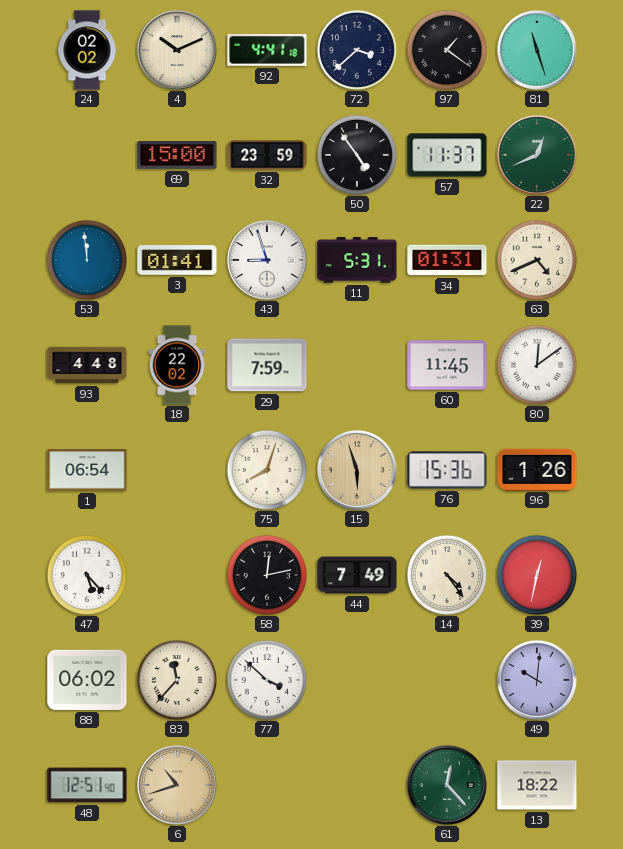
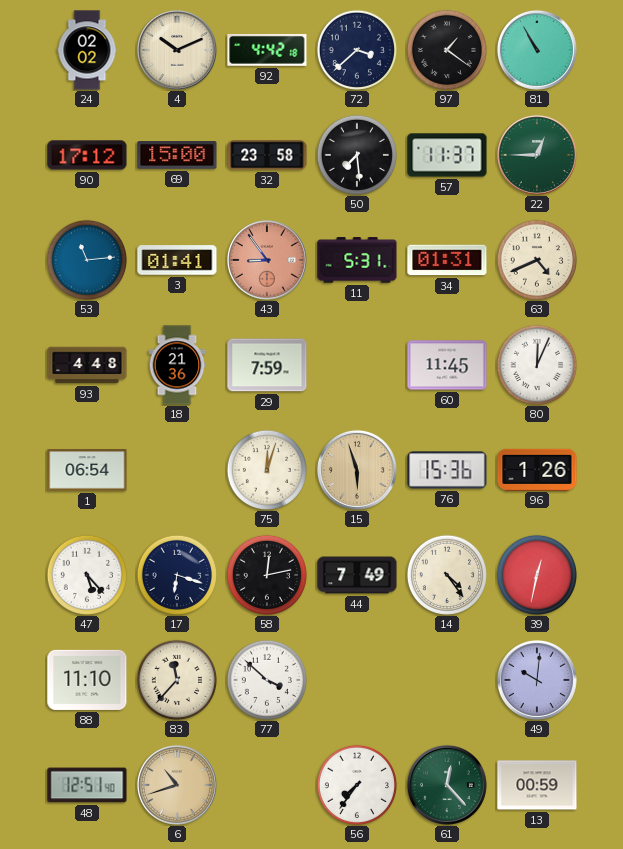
92: 4:41 -> 4:42 (267, 50)
81: 11:27 -> 10:55 (537, 50)
90: none -> 17:12 (87, 155)
32: 23:59 -> 23:58 (267, 155)
50: 4:54 -> 7:29 (356, 154)
22: 12:41 -> 12:45 (537, 155)
53: 11:59 -> 11:14 (86, 259)
43: 8:57 -> 8:54 (267, 260)
43 dial: white -> salmon (267, 260)
18: 22:02 -> 21:36 (177, 365)
80: 12:09 -> 12:04 (536, 364)
75: 8:03 -> 12:03 (266, 469)
17: none -> 6:18 (176, 574)
88: 06:02 -> 11:10 (87, 680)
56: none -> 7:36 (356, 784)
13: 18:22 -> 00:59 (537, 785)
